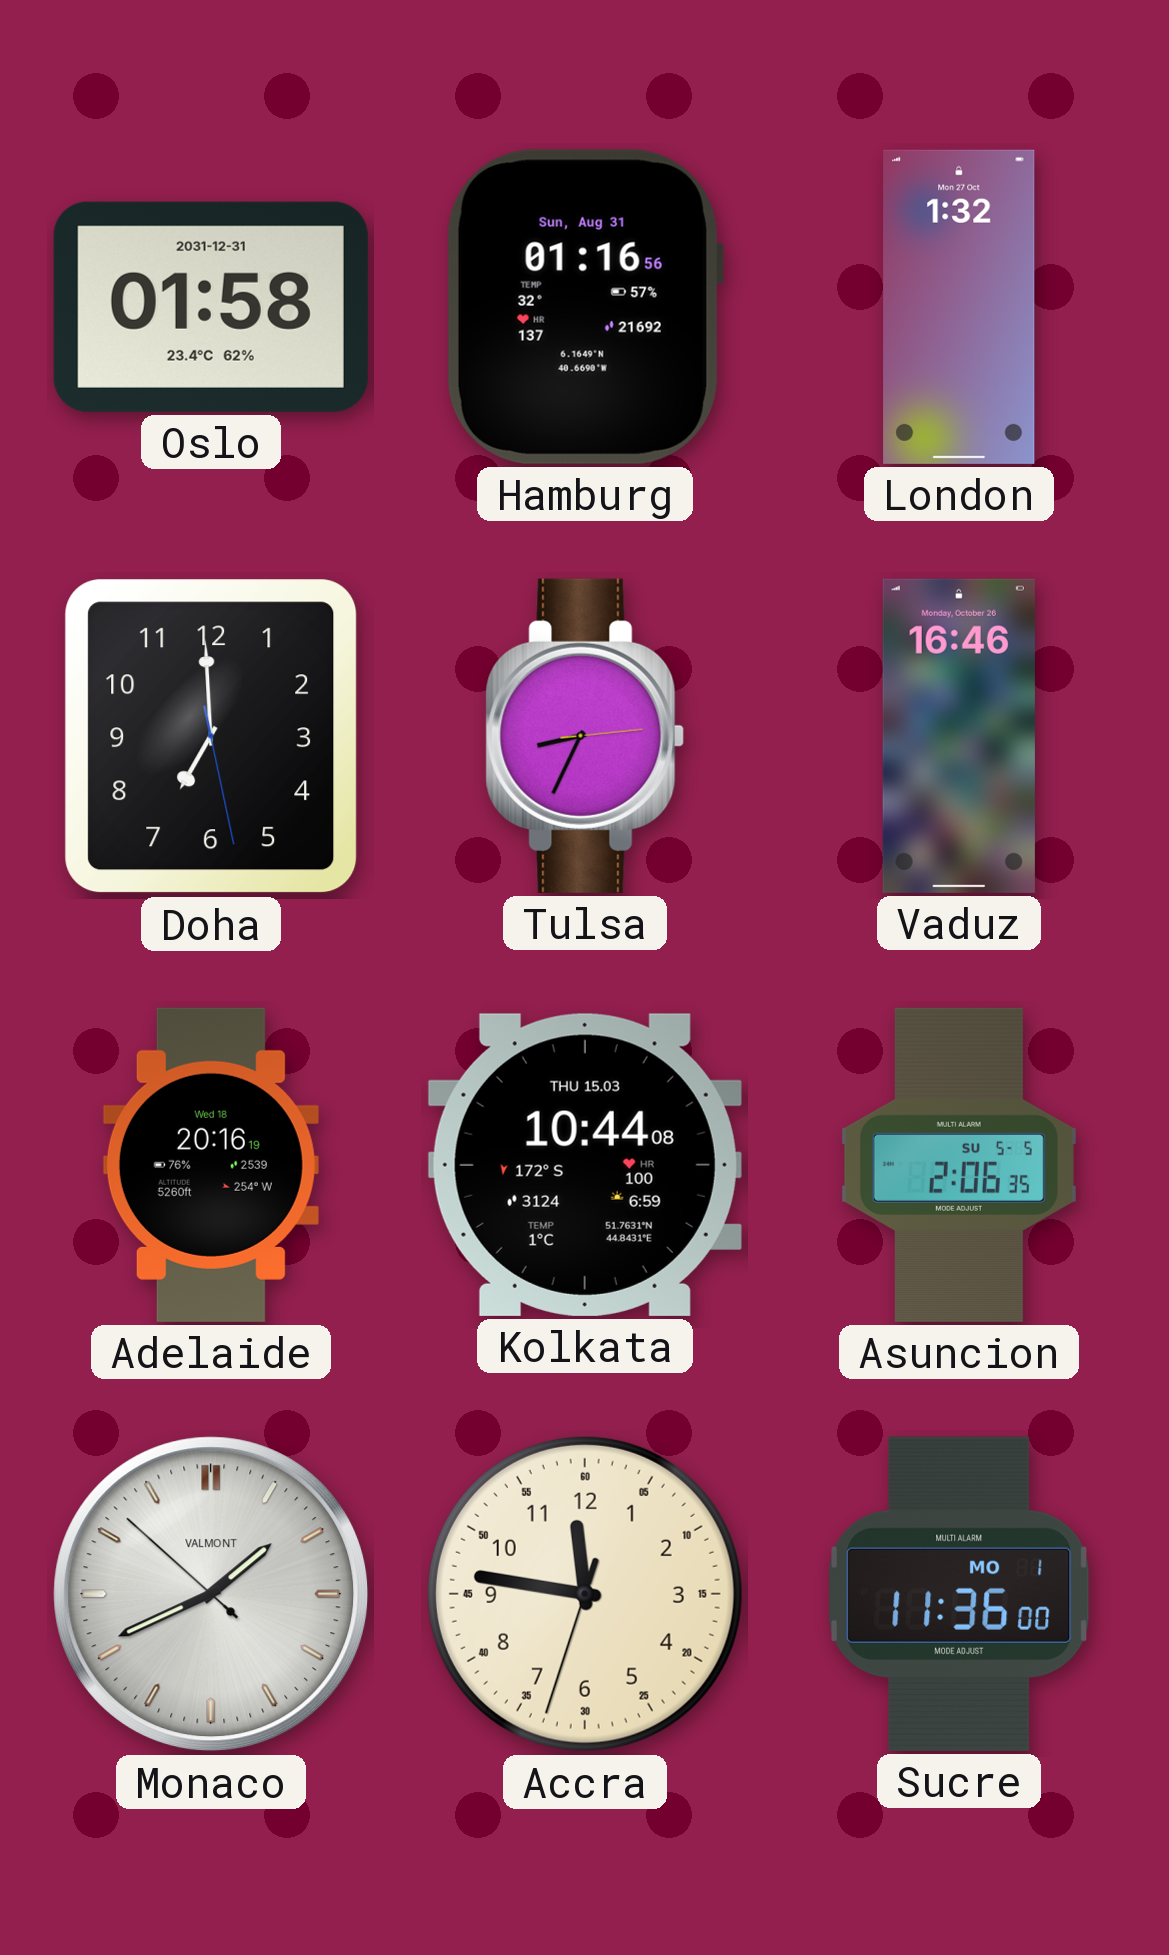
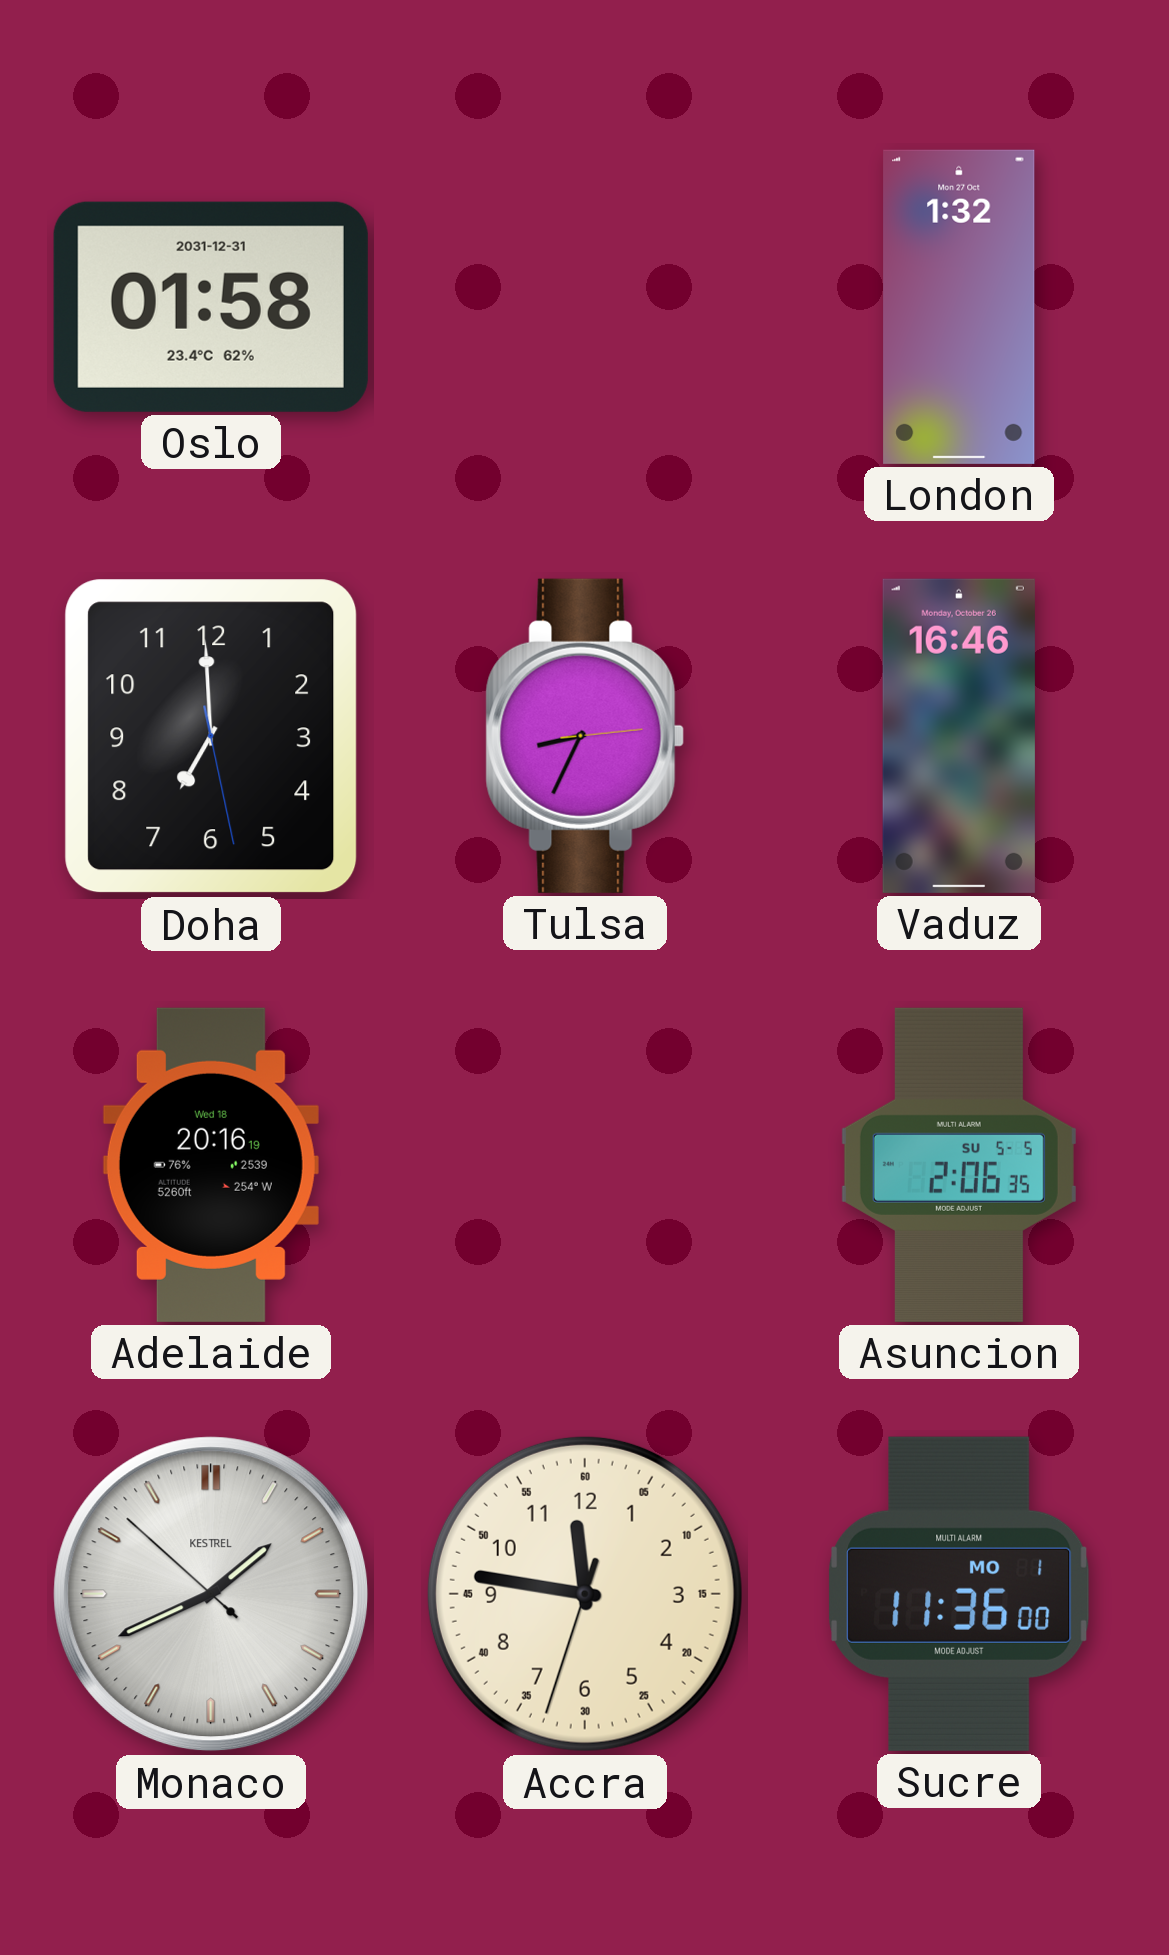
Hamburg: 01:16 -> none (584, 307)
Kolkata: 10:44 -> none (585, 1165)
Monaco brand: VALMONT -> KESTREL (211, 1594)
